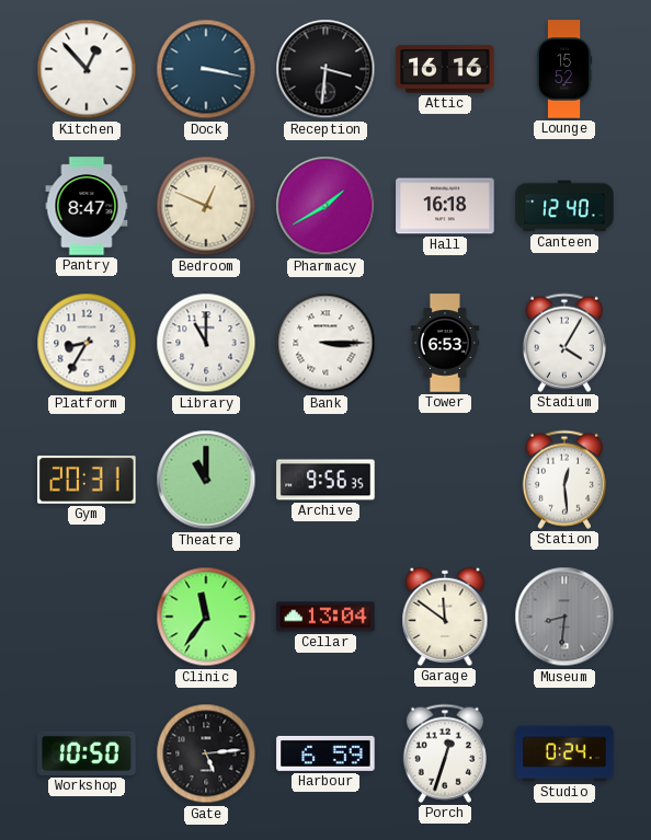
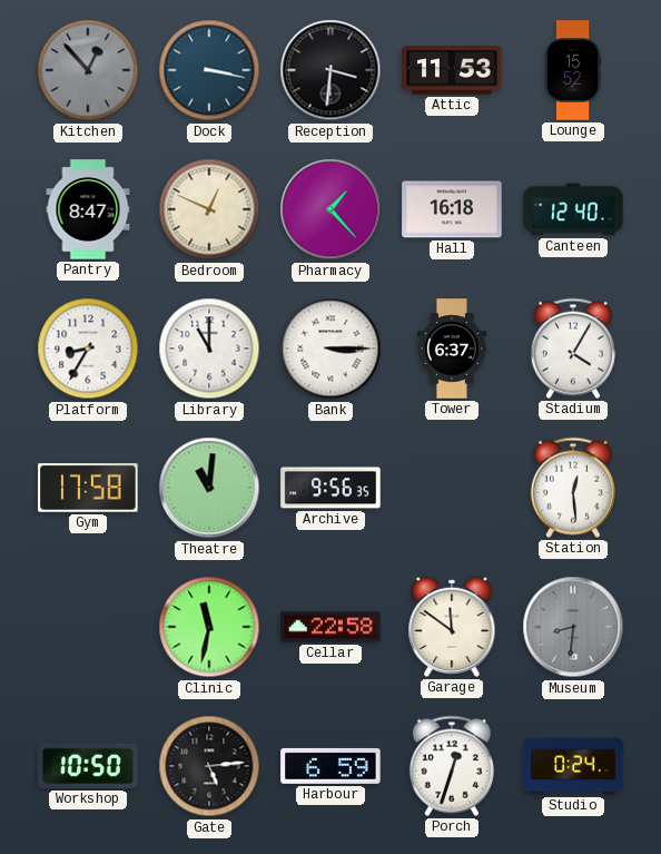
Kitchen dial: white -> grey (88, 70)
Attic: 16:16 -> 11:53 (452, 70)
Pharmacy: 1:40 -> 1:23 (331, 209)
Tower: 6:53 -> 6:37 (452, 349)
Gym: 20:31 -> 17:58 (88, 488)
Theatre: 11:00 -> 11:01 (209, 488)
Clinic: 11:36 -> 11:32 (209, 627)
Cellar: 13:04 -> 22:58 (331, 627)
